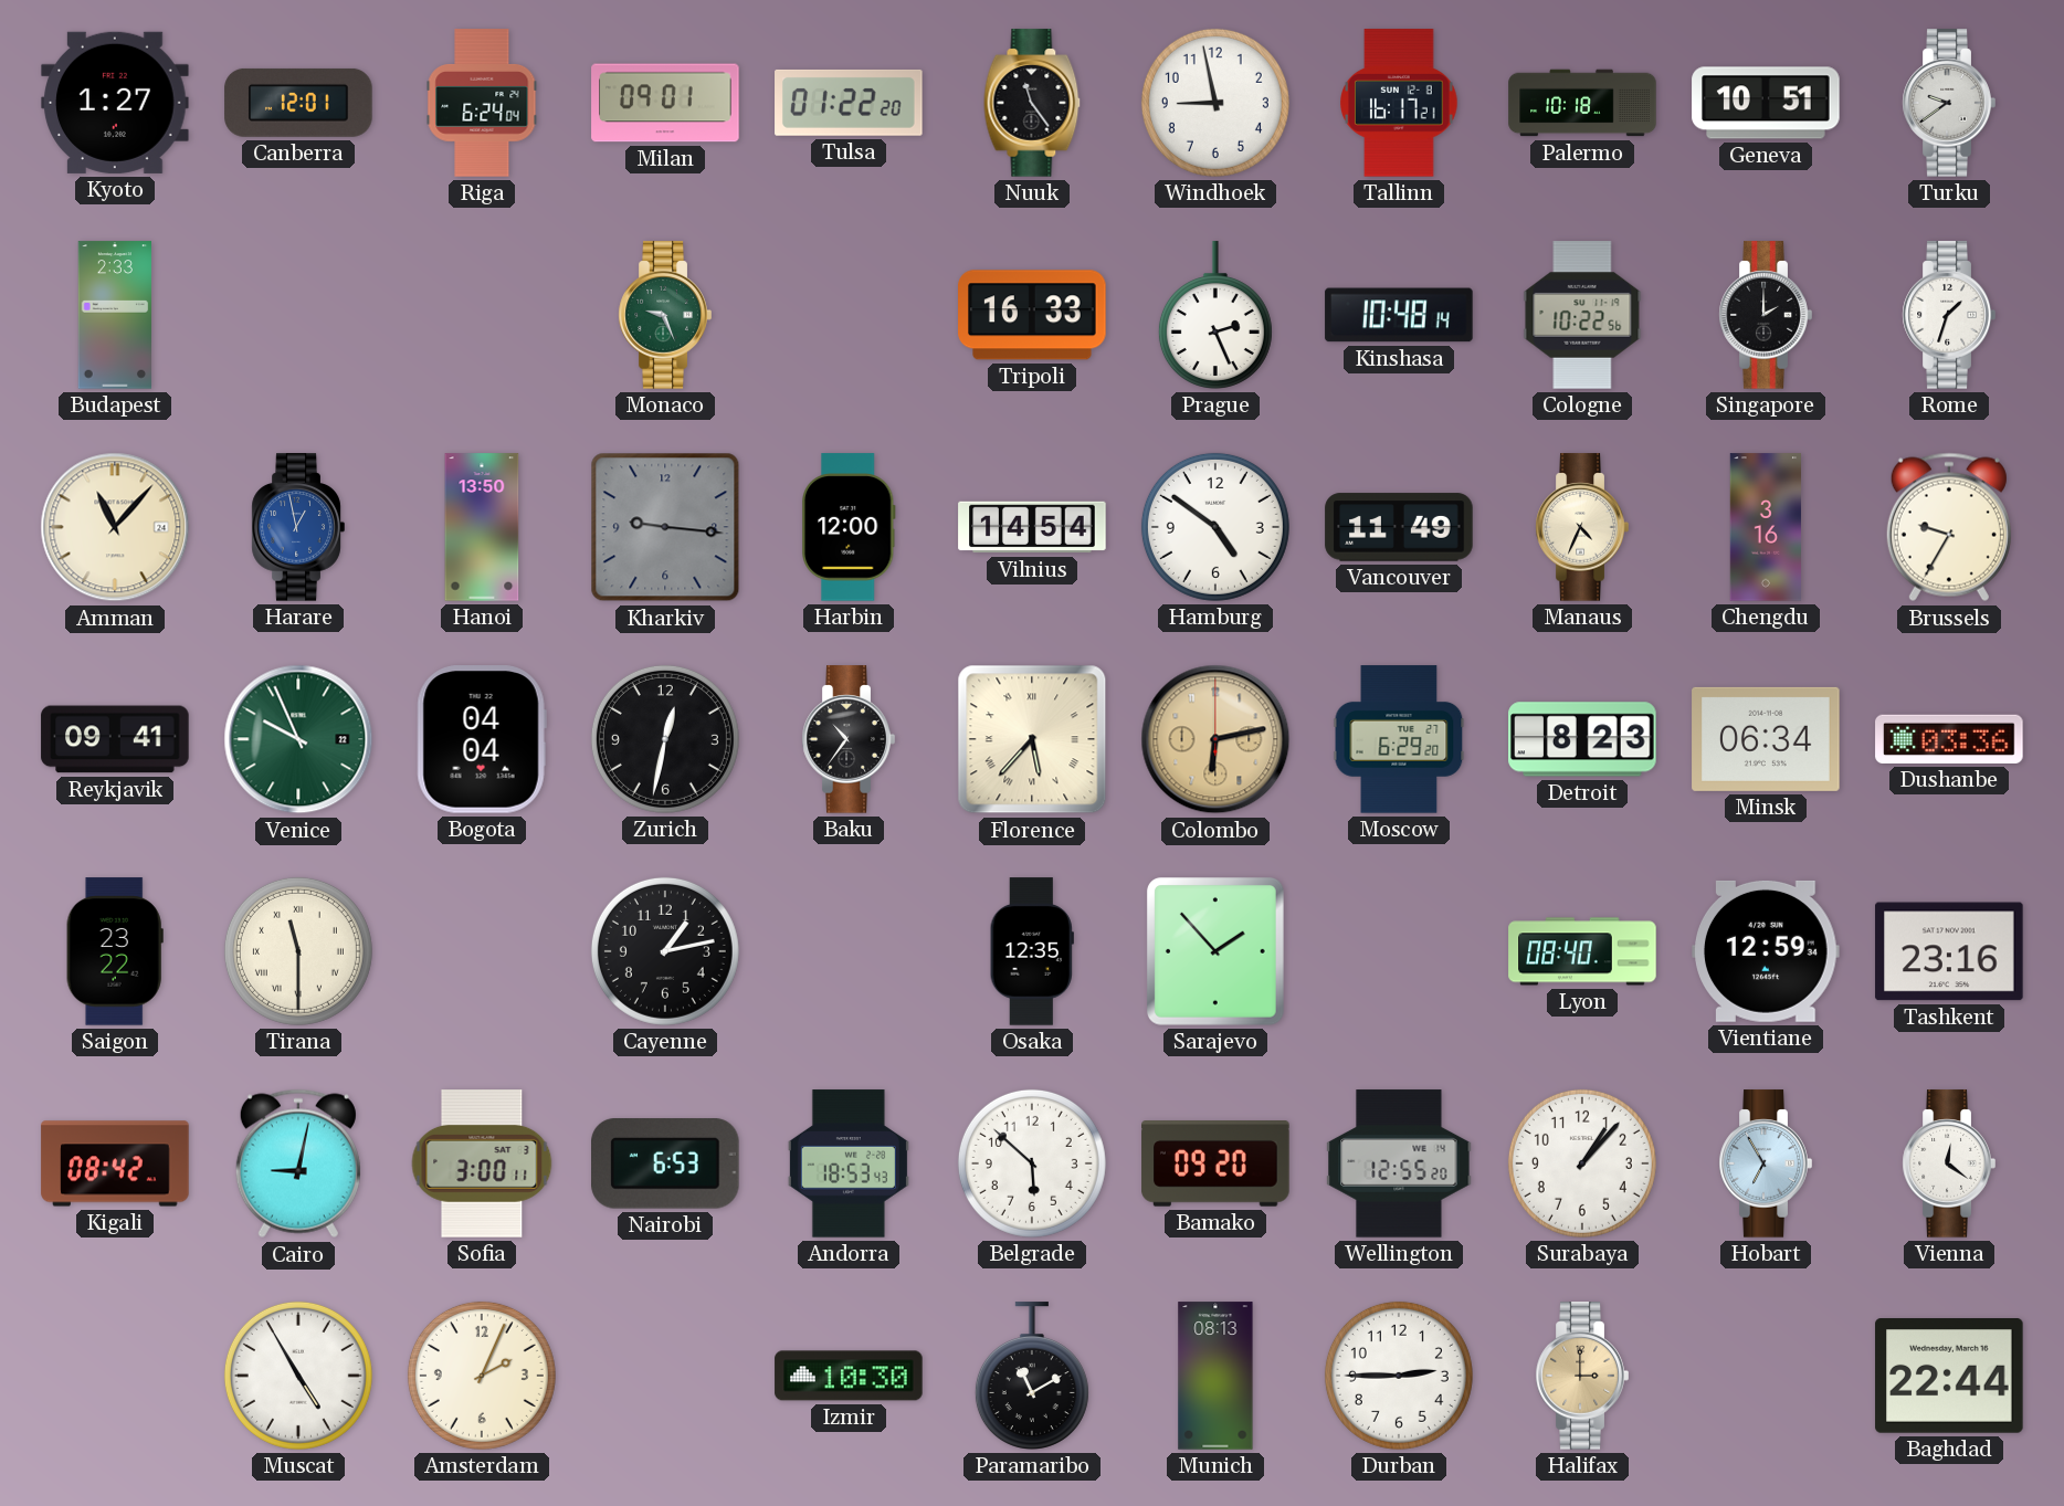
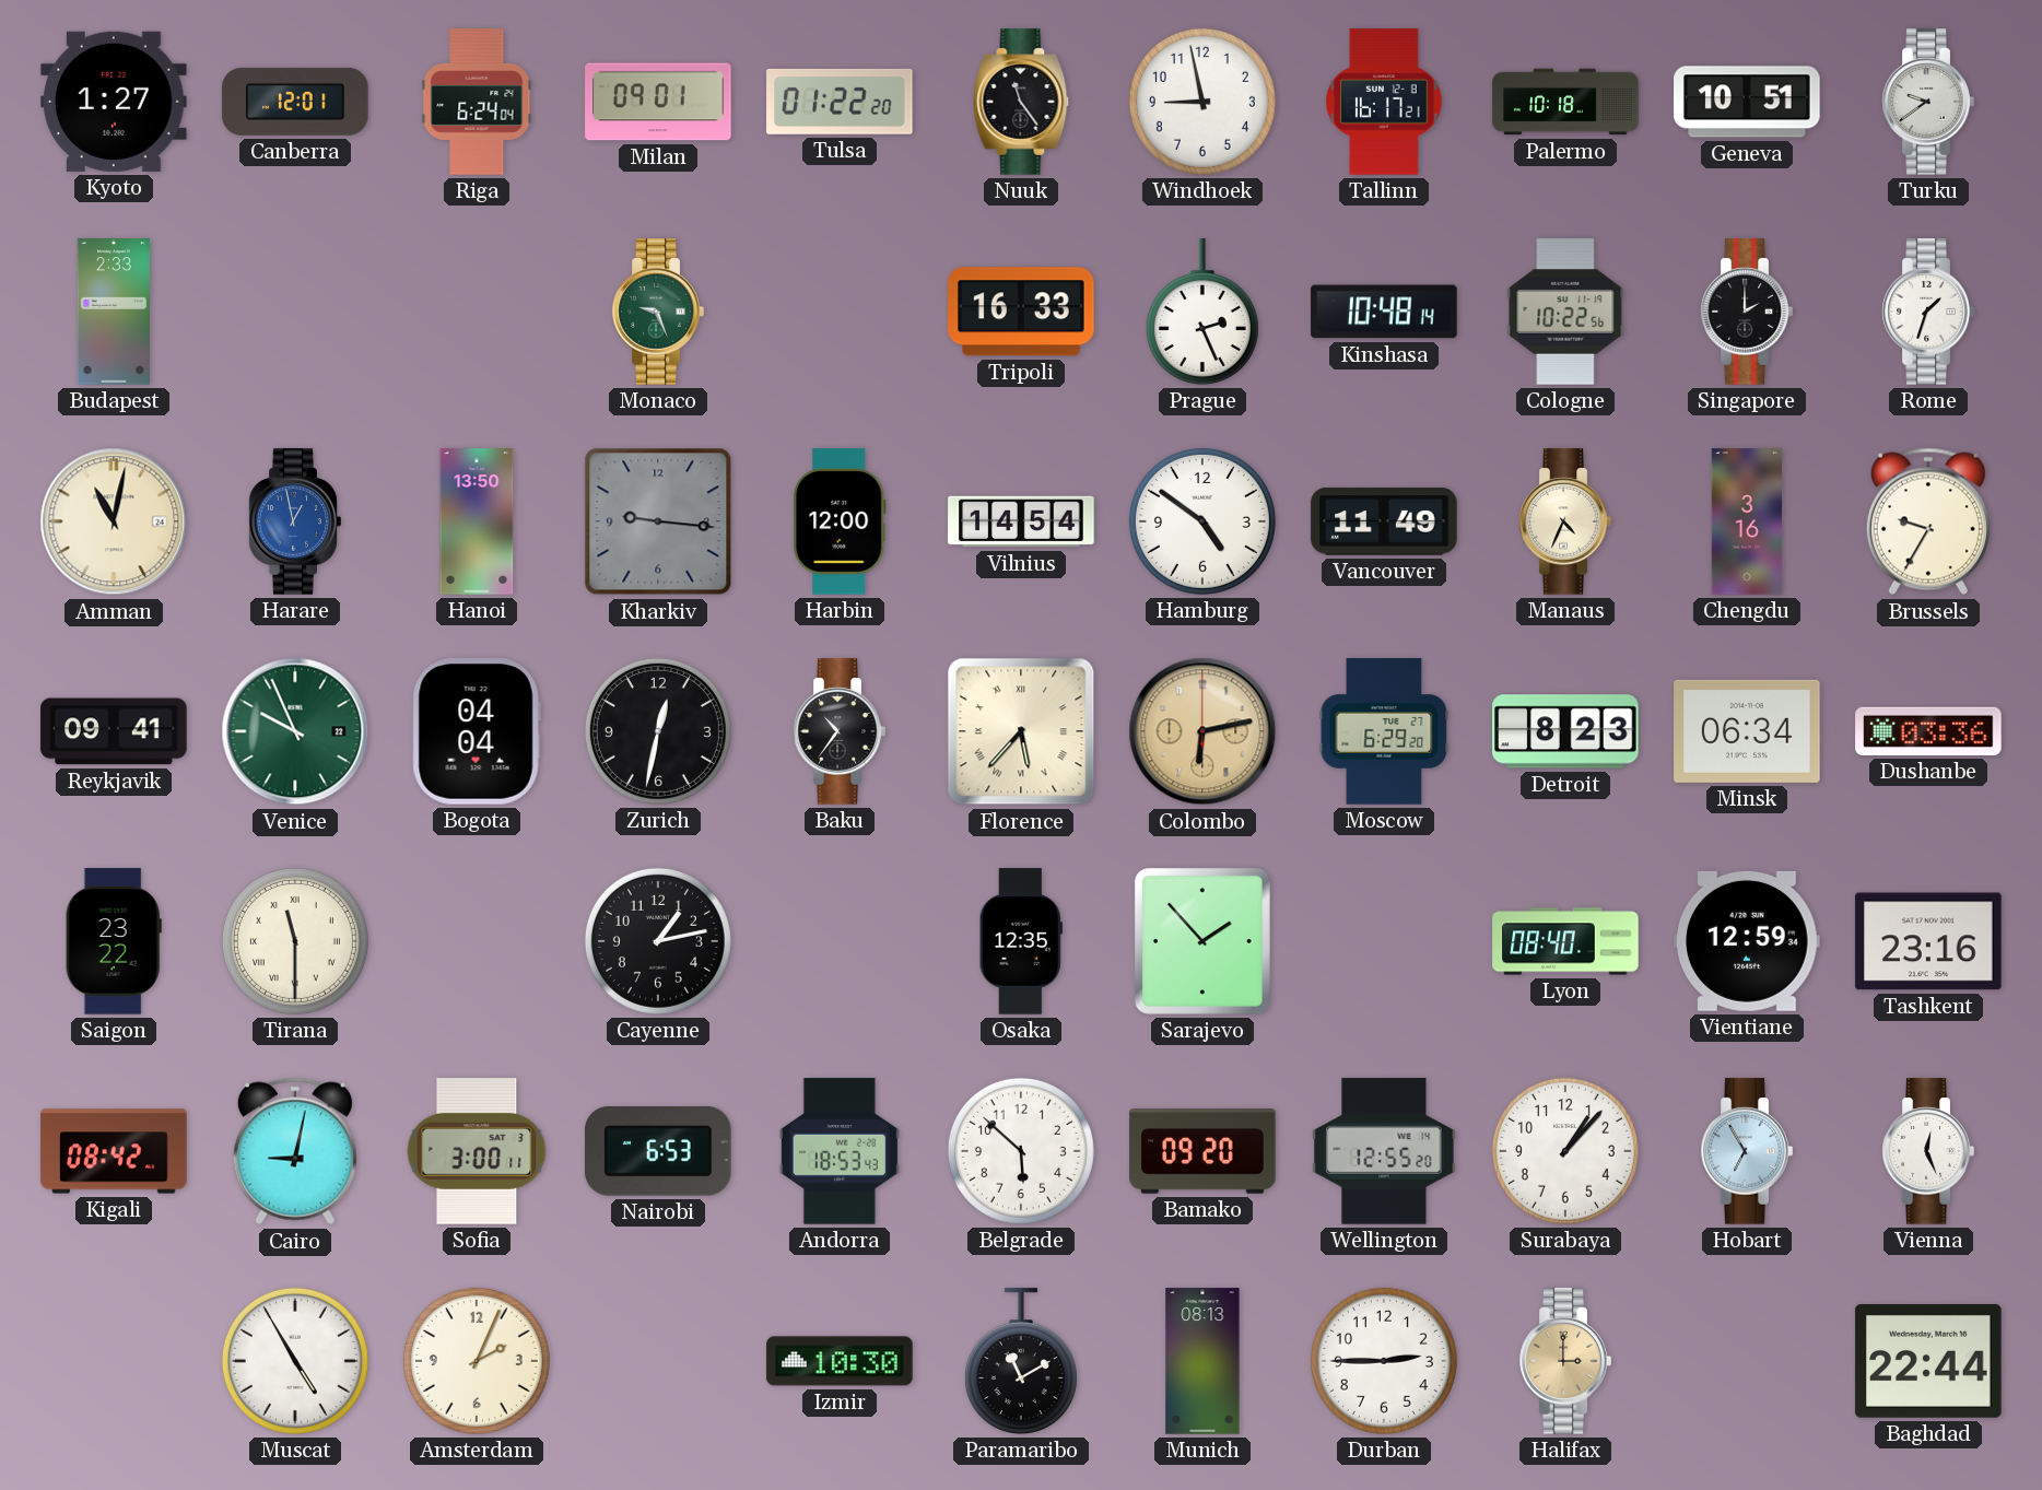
Amman: 11:07 -> 11:02 (114, 521)
Vienna: 12:21 -> 12:26 (1928, 1151)
